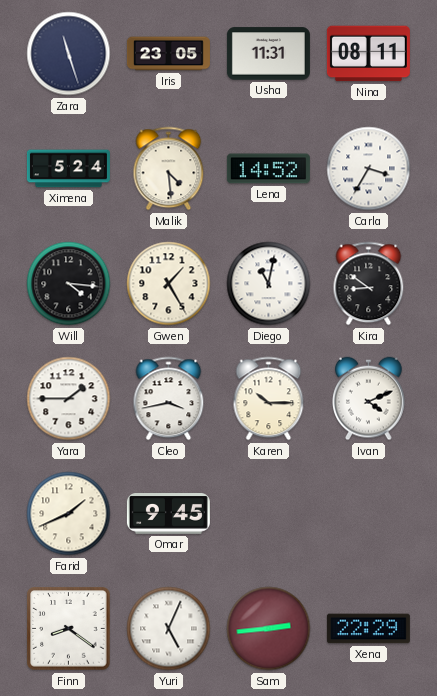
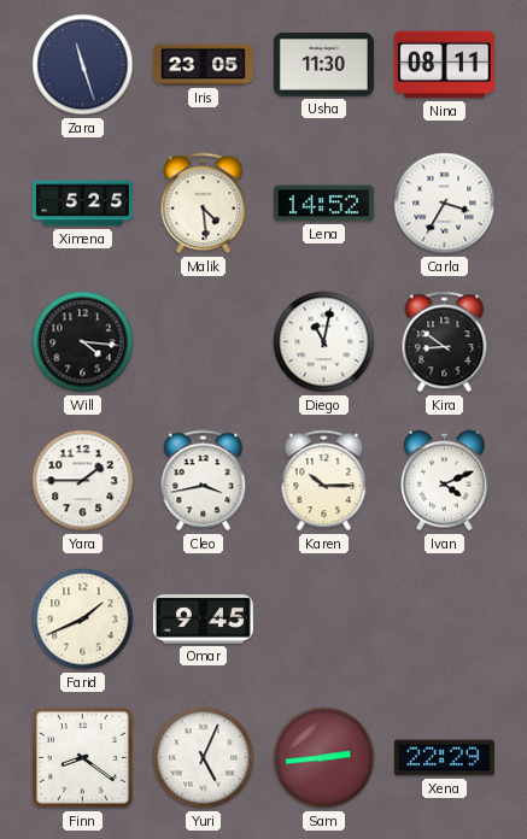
Usha: 11:31 -> 11:30 (323, 65)
Ximena: 5:24 -> 5:25 (82, 204)
Gwen: 1:25 -> none (169, 284)
